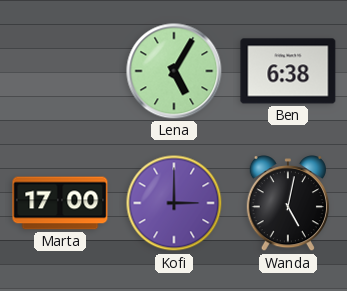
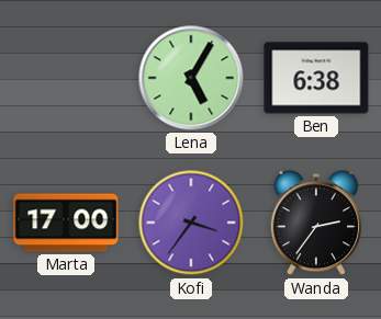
Kofi: 3:00 -> 3:36 (191, 223)
Wanda: 5:02 -> 2:36 (316, 224)
